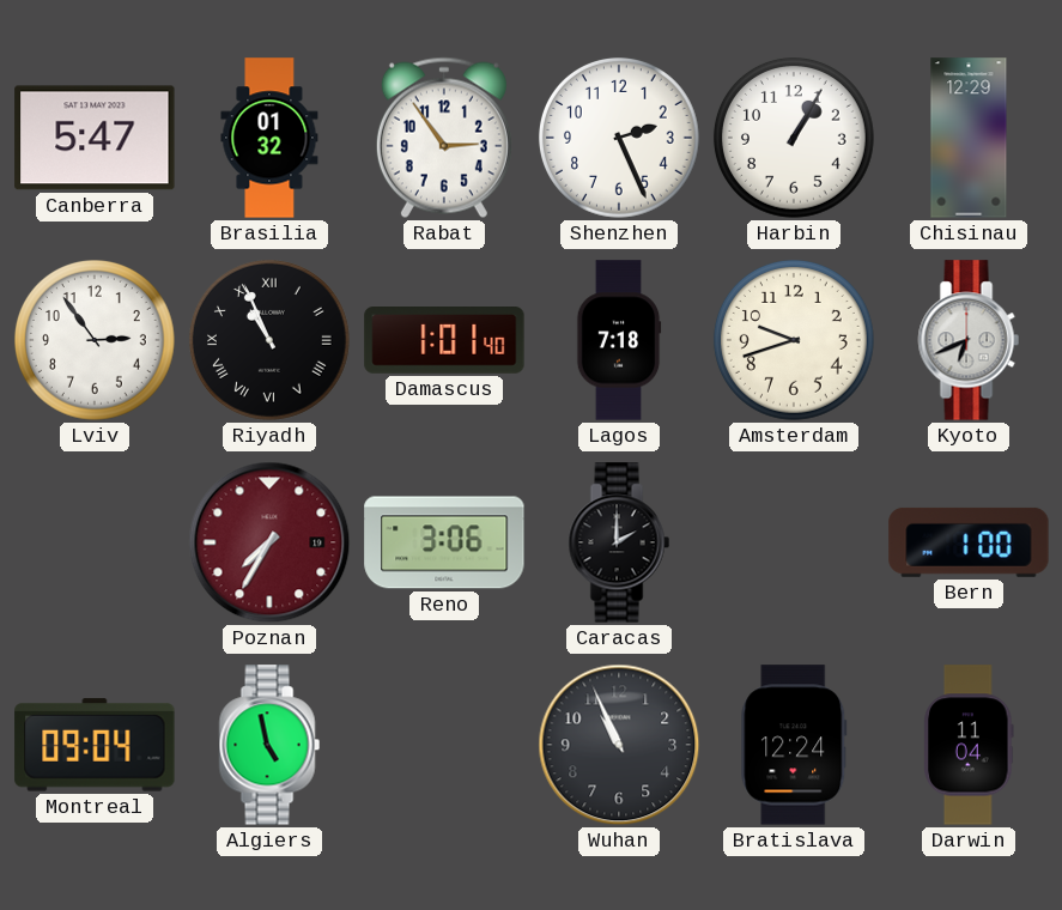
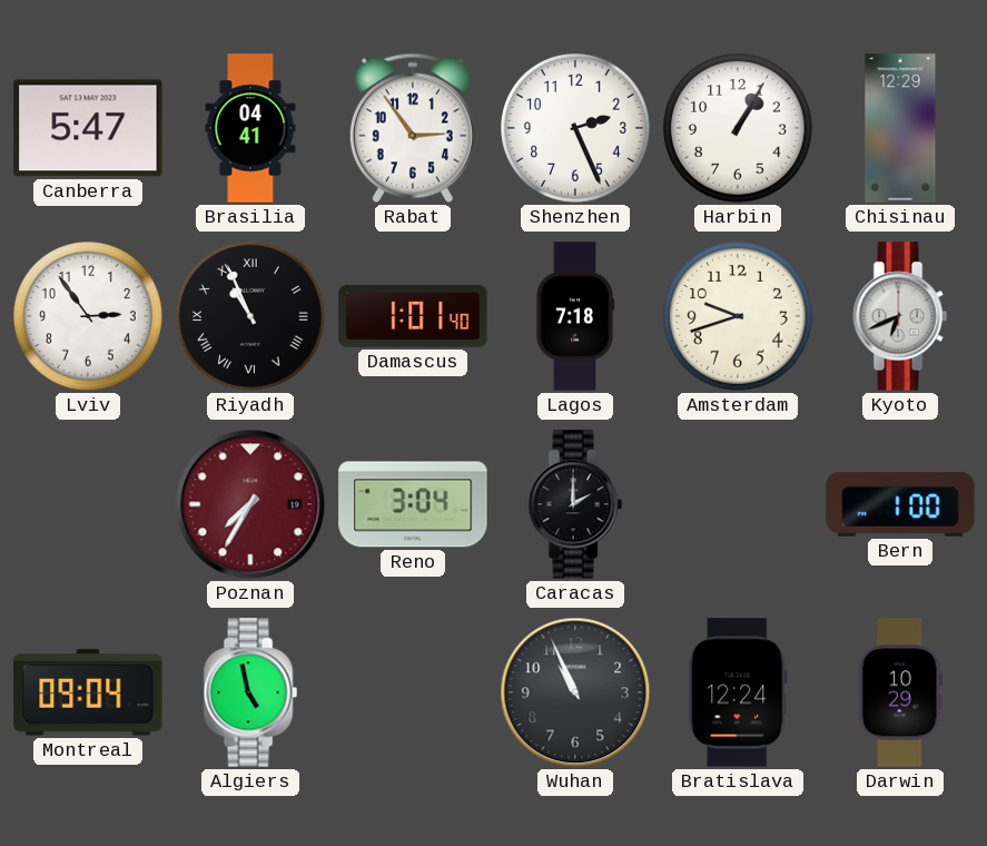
Brasilia: 01:32 -> 04:41 (250, 128)
Reno: 3:06 -> 3:04 (413, 504)
Darwin: 11:04 -> 10:29 (900, 692)
